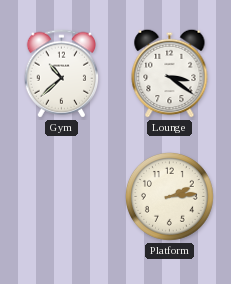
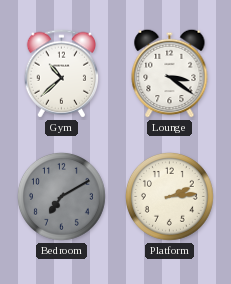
Bedroom: none -> 7:10 (61, 196)
